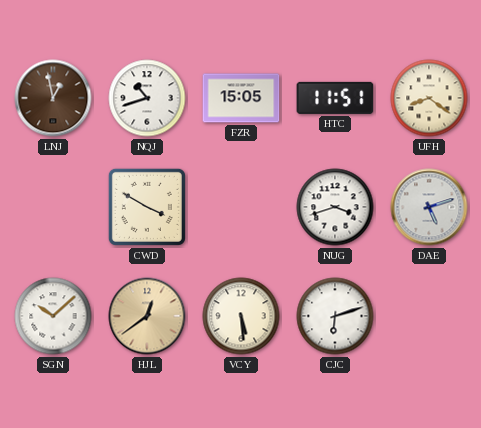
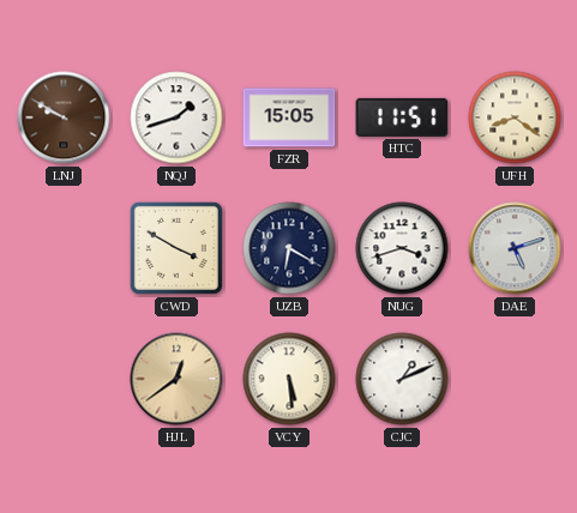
LNJ: 12:58 -> 9:50 (64, 117)
NQJ: 10:42 -> 1:42 (176, 117)
UZB: none -> 6:20 (289, 248)
SGN: 10:08 -> none (53, 316)
CJC: 6:12 -> 1:11 (402, 379)
